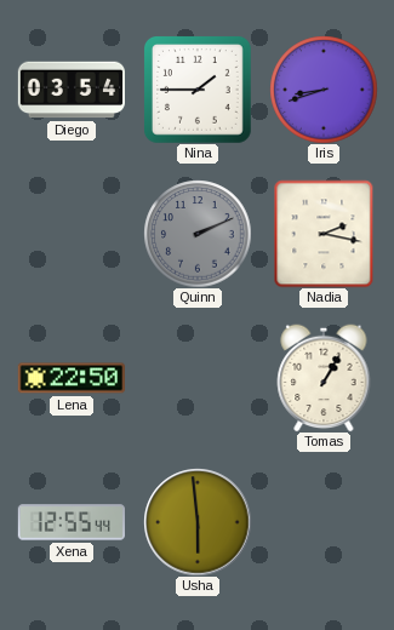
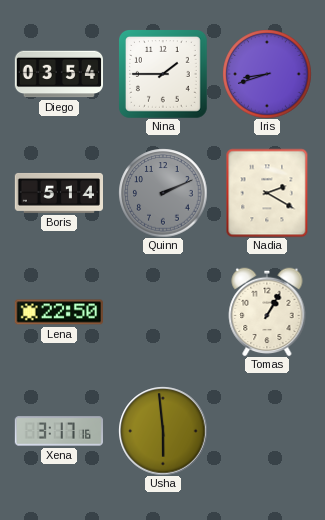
Boris: none -> 5:14 (58, 193)
Nadia: 2:17 -> 2:20 (267, 193)
Xena: 12:55 -> 3:17 (58, 431)
